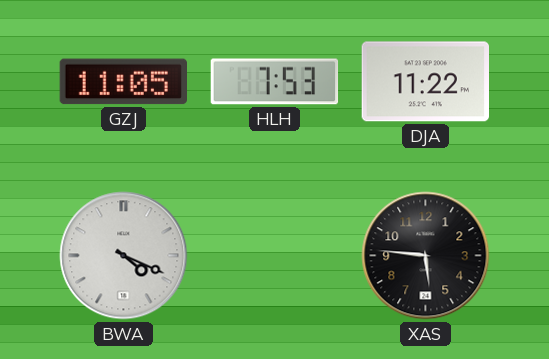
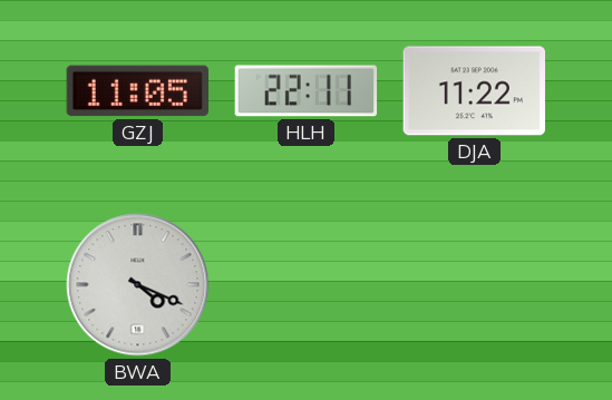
HLH: 7:53 -> 22:11 (307, 91)
XAS: 5:46 -> none (426, 256)
